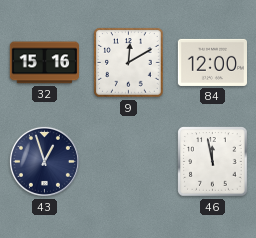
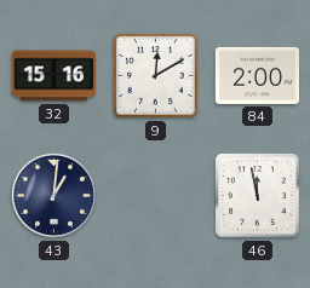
84: 12:00 -> 2:00 (257, 75)
43: 12:57 -> 1:01 (53, 195)
